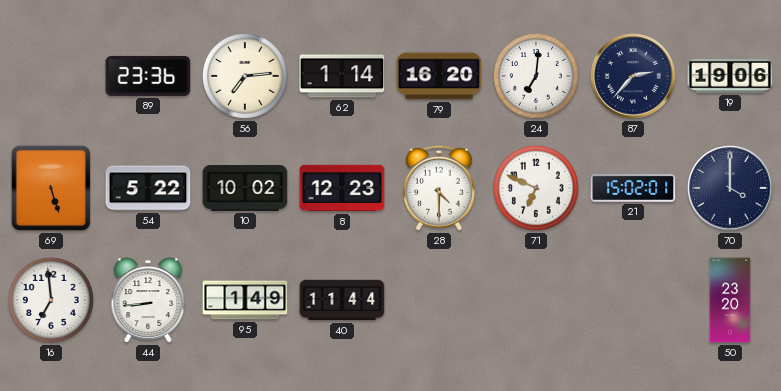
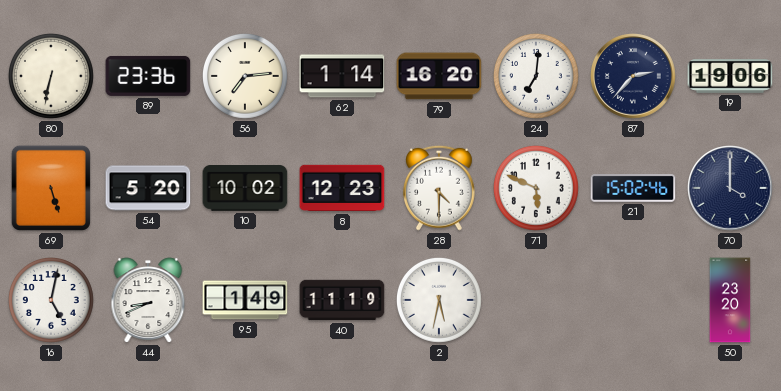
80: none -> 6:32 (51, 76)
54: 5:22 -> 5:20 (148, 188)
71: 6:49 -> 5:49 (536, 188)
21: 15:02:01 -> 15:02:46 (633, 189)
16: 6:59 -> 5:02 (51, 300)
44: 8:44 -> 8:41 (148, 300)
40: 11:44 -> 11:19 (342, 300)
2: none -> 5:32 (439, 300)
